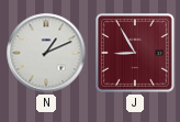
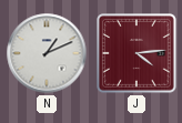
J: 8:55 -> 4:14 (138, 54)
